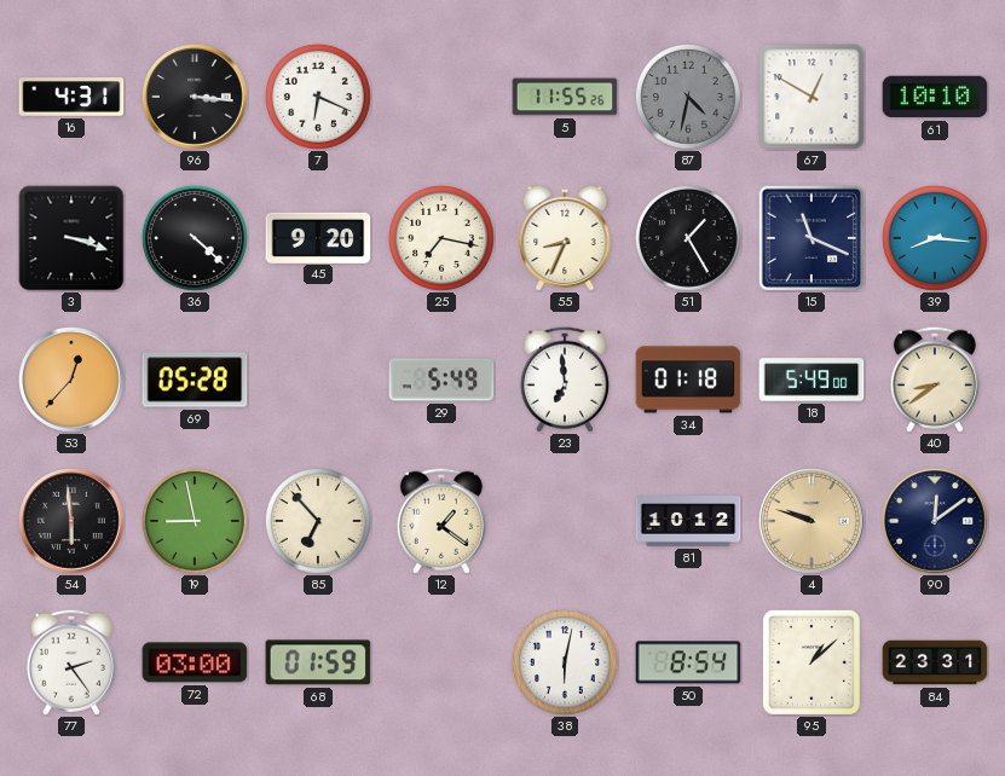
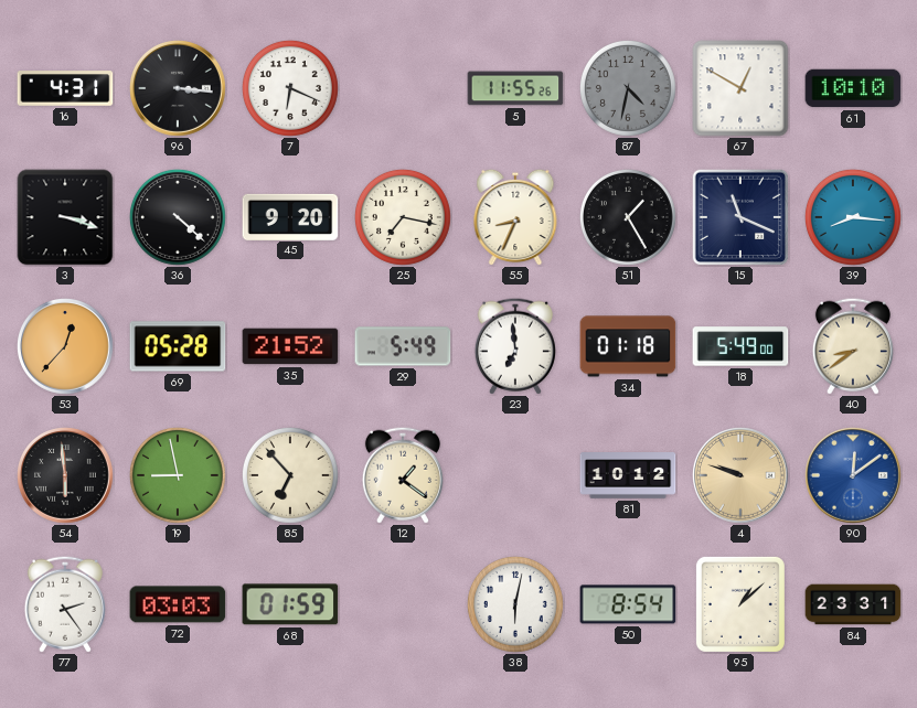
35: none -> 21:52 (290, 346)
90 dial: navy -> blue (854, 476)
72: 03:00 -> 03:03 (178, 604)
